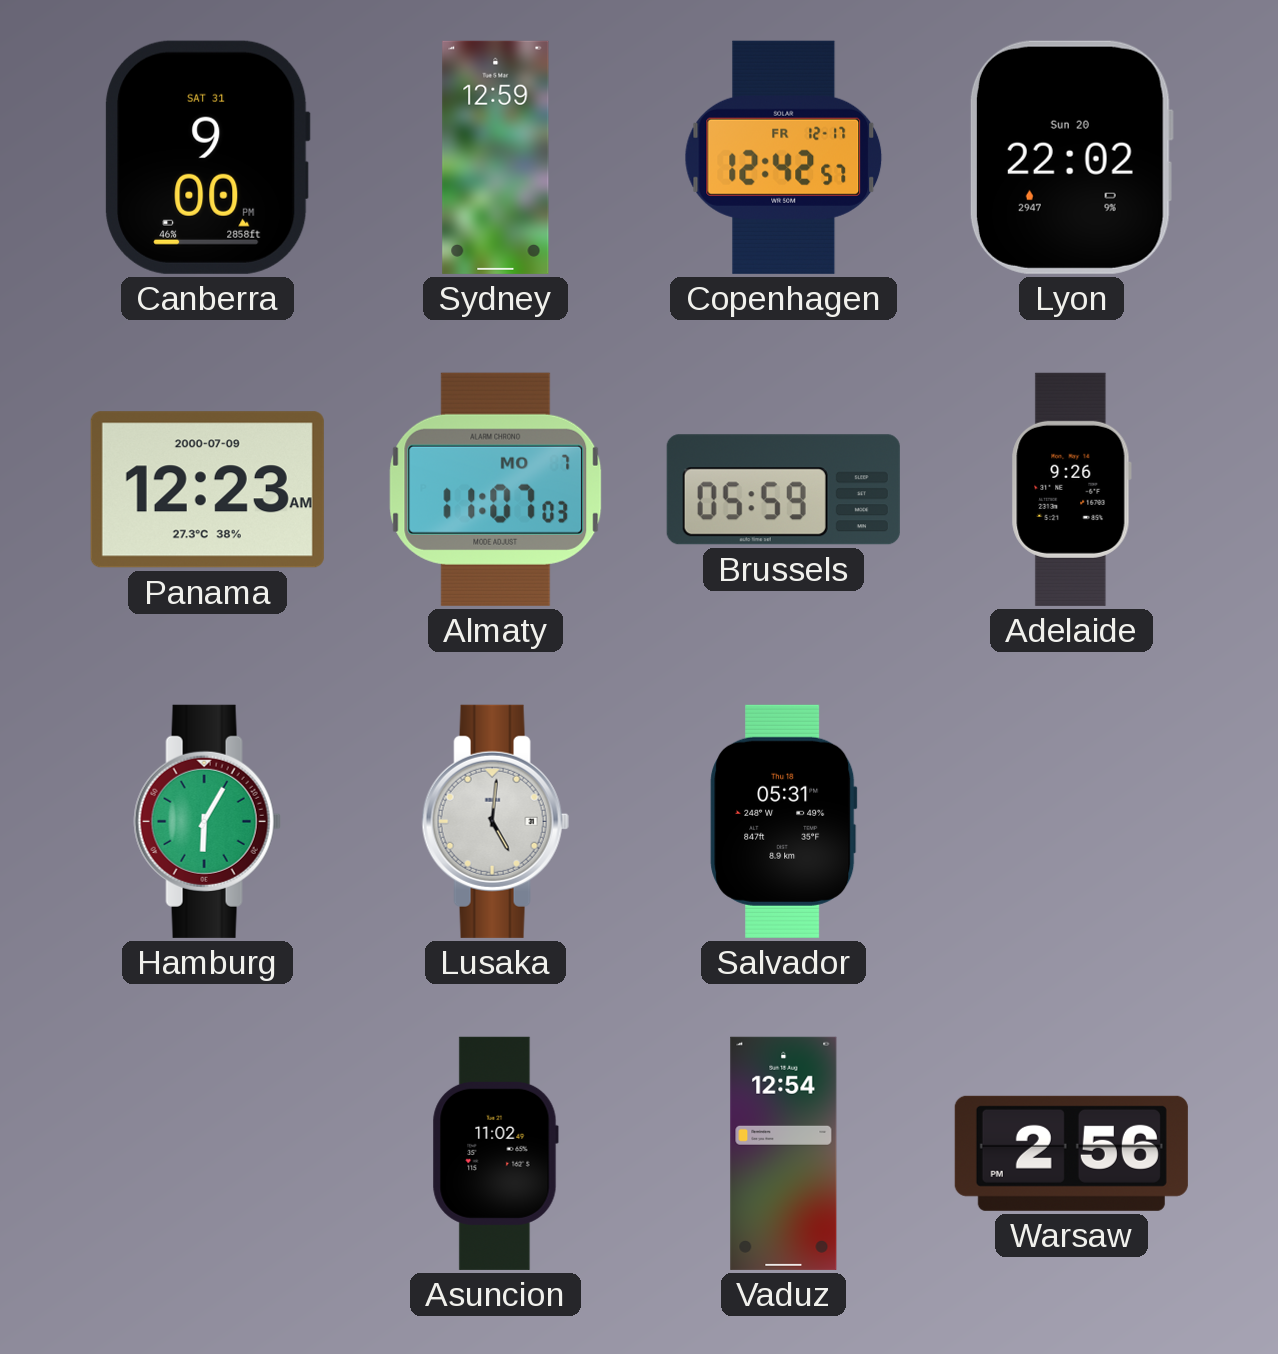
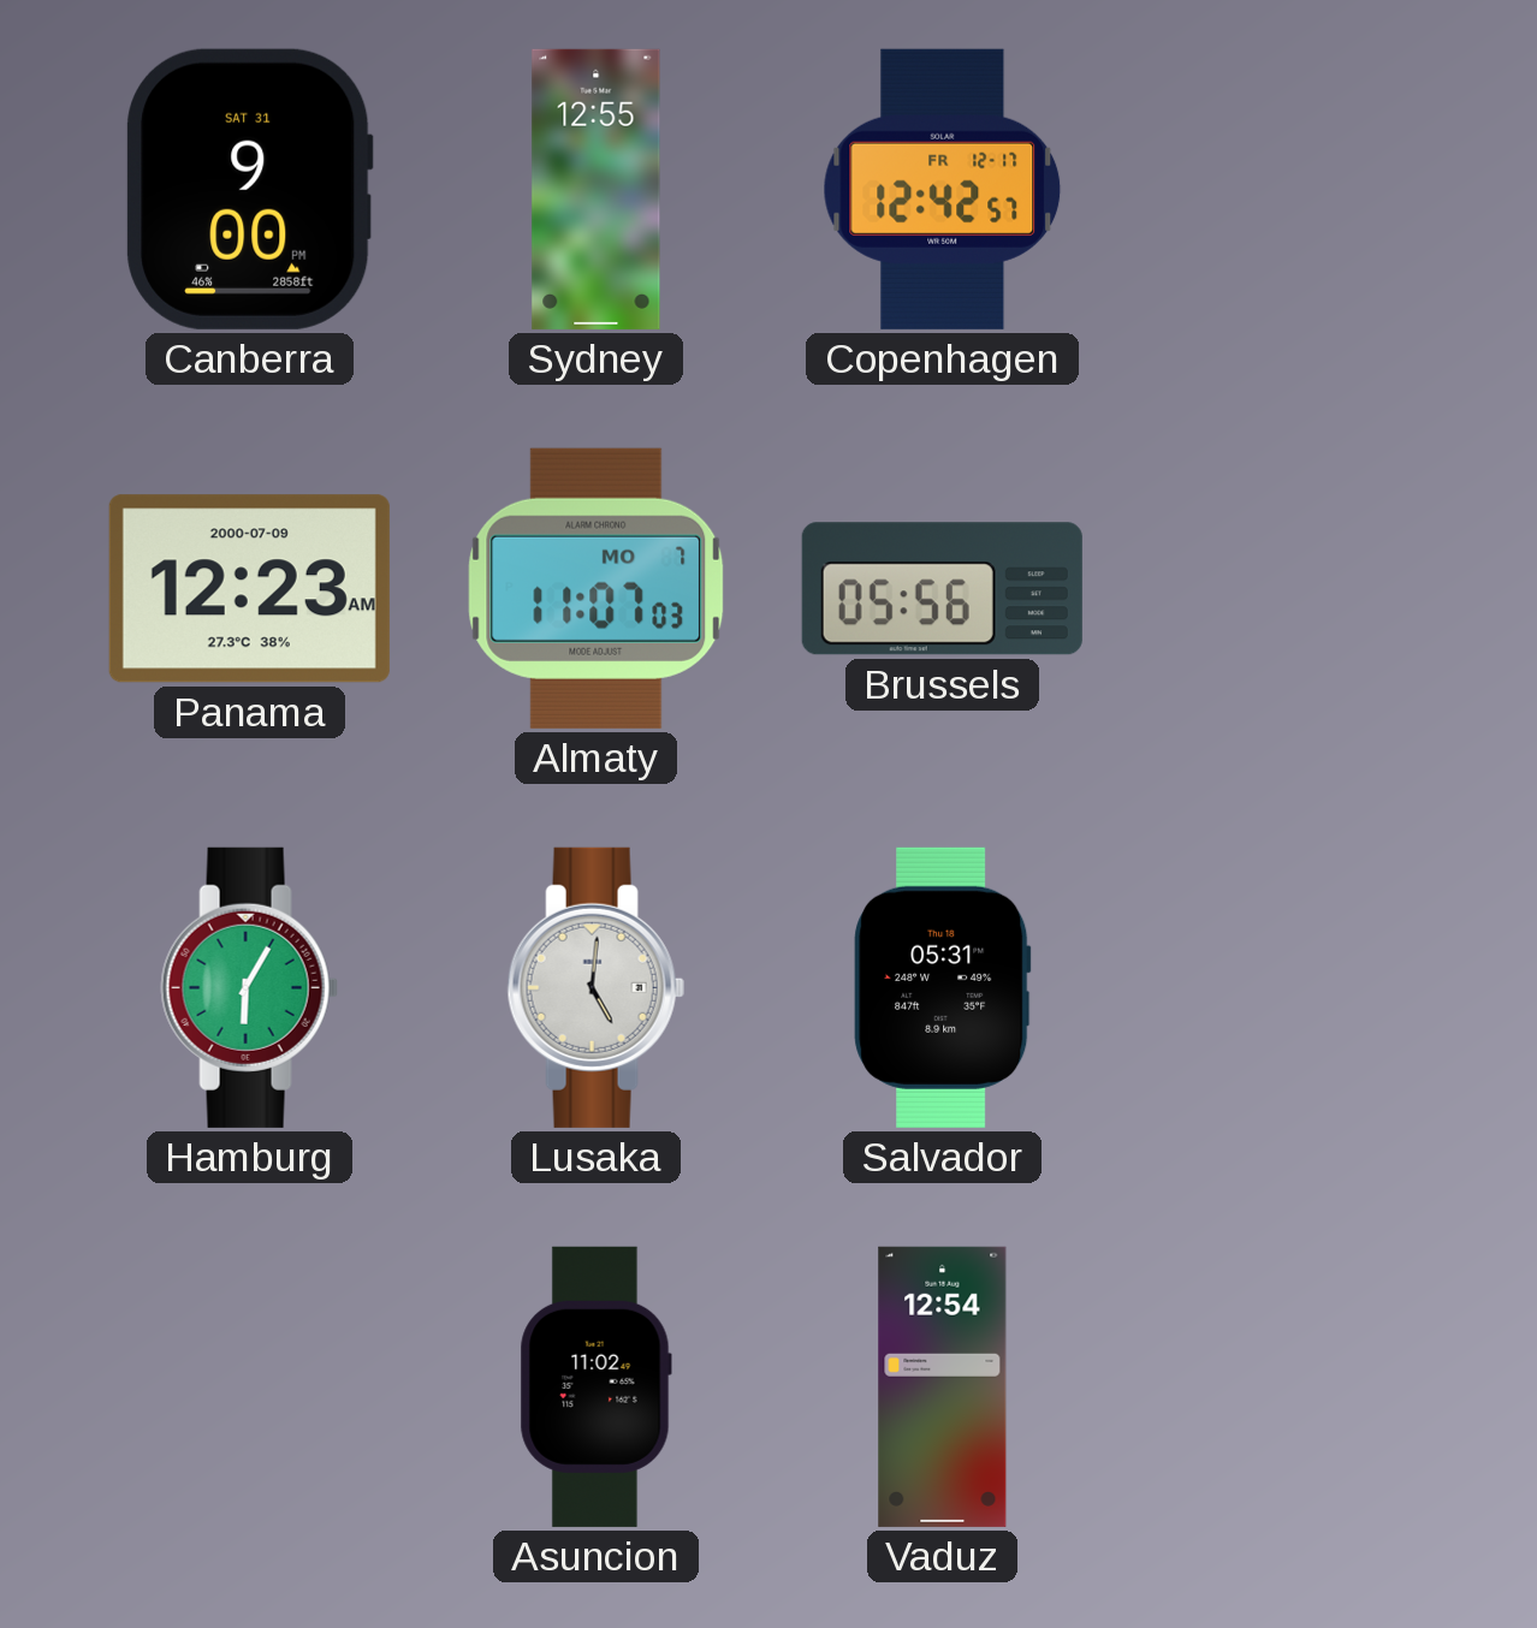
Sydney: 12:59 -> 12:55 (597, 189)
Lyon: 22:02 -> none (1071, 157)
Brussels: 05:59 -> 05:56 (942, 589)
Adelaide: 9:26 -> none (1071, 489)
Warsaw: 2:56 -> none (1071, 1153)
